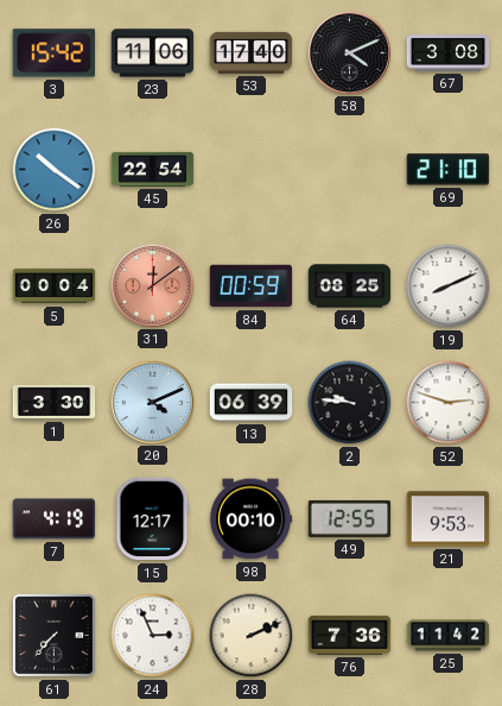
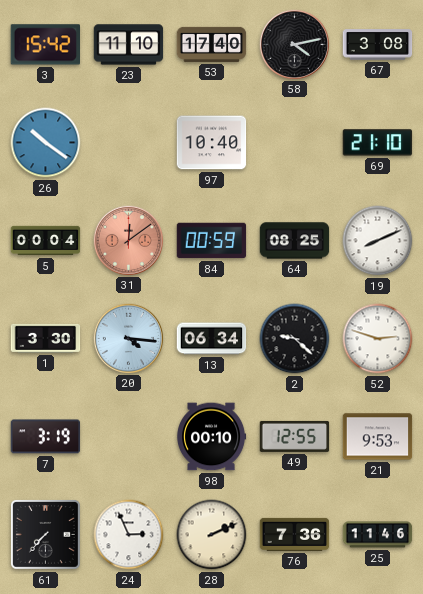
23: 11:06 -> 11:10 (129, 45)
58: 4:11 -> 4:13 (294, 44)
45: 22:54 -> none (153, 169)
97: none -> 10:40 (212, 143)
20: 4:11 -> 4:16 (128, 338)
13: 06:39 -> 06:34 (212, 339)
2: 9:46 -> 9:22 (295, 339)
7: 4:19 -> 3:19 (46, 437)
15: 12:17 -> none (153, 519)
25: 11:42 -> 11:46 (378, 535)
